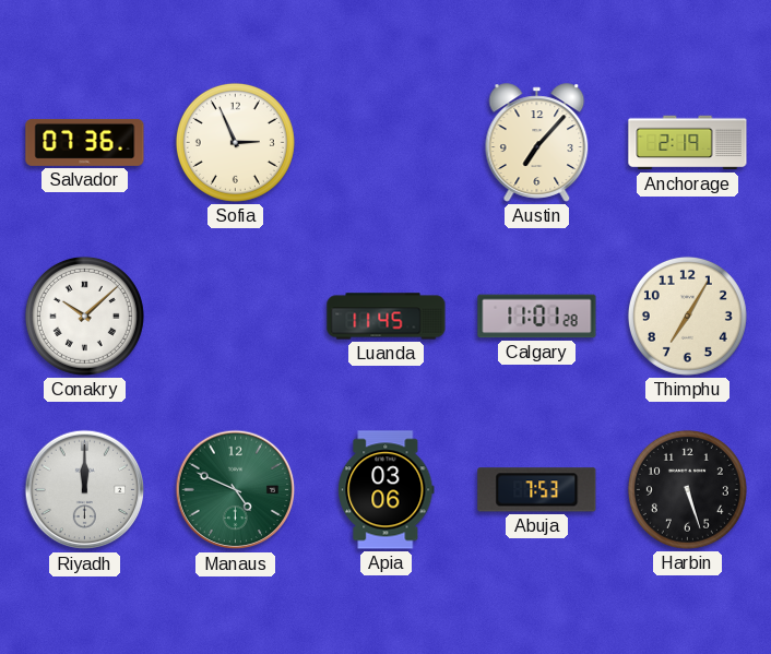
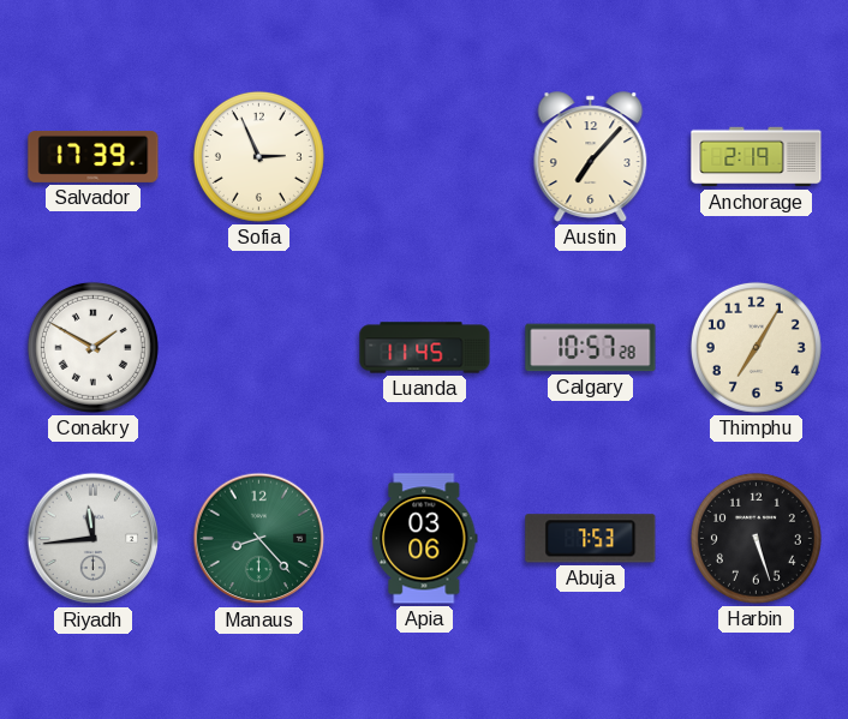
Salvador: 07:36 -> 17:39 (94, 156)
Conakry: 10:08 -> 1:50 (92, 347)
Calgary: 11:01 -> 10:57 (591, 348)
Riyadh: 12:00 -> 11:44 (94, 539)
Manaus: 4:49 -> 8:23 (259, 539)
